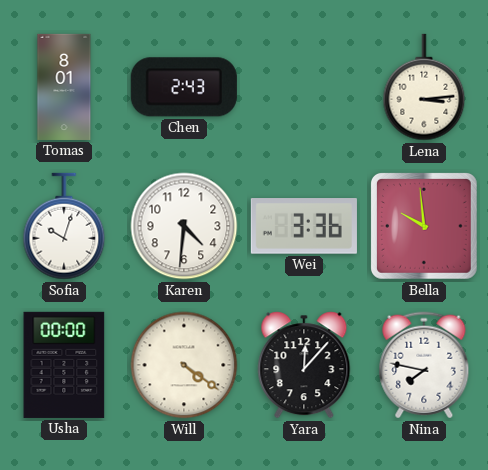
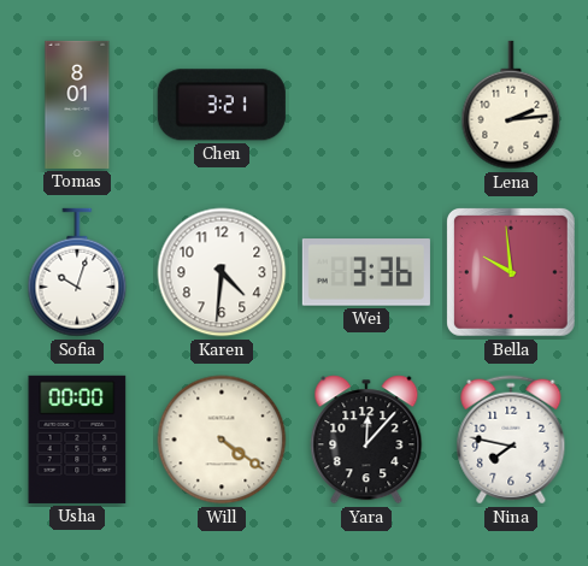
Chen: 2:43 -> 3:21 (222, 105)
Lena: 3:14 -> 2:14 (511, 105)
